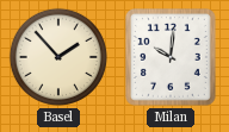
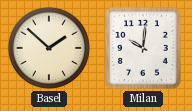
Basel: 1:53 -> 1:52 (49, 48)
